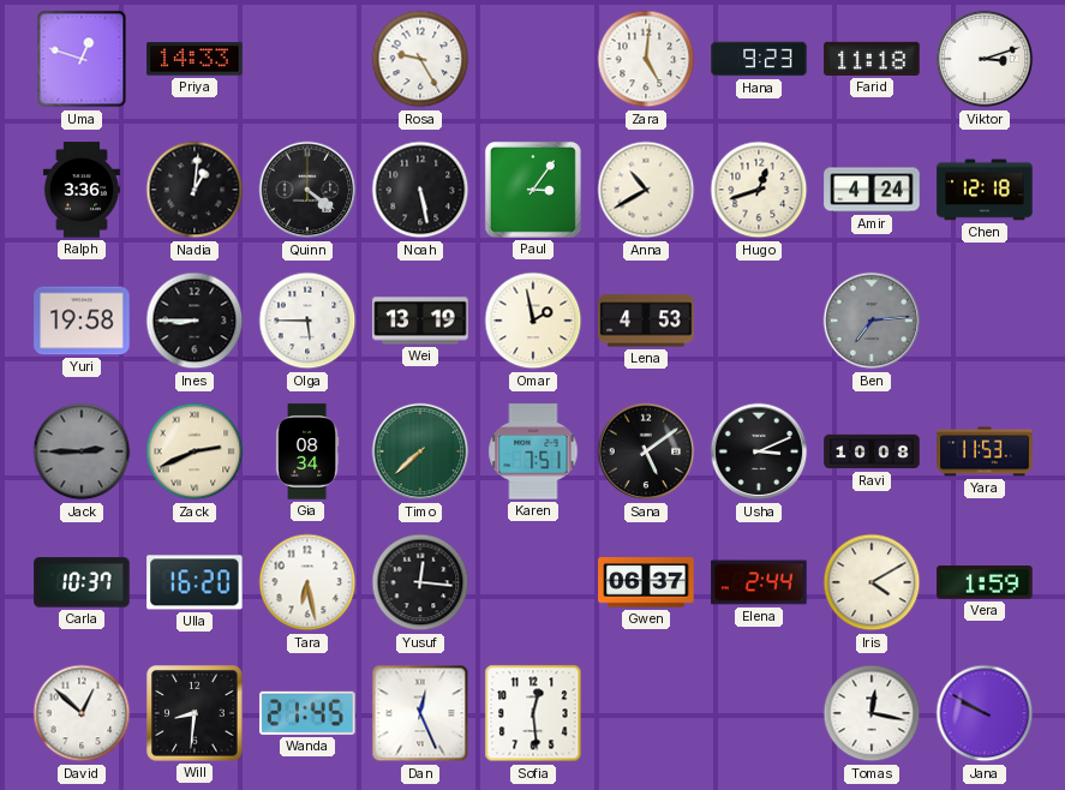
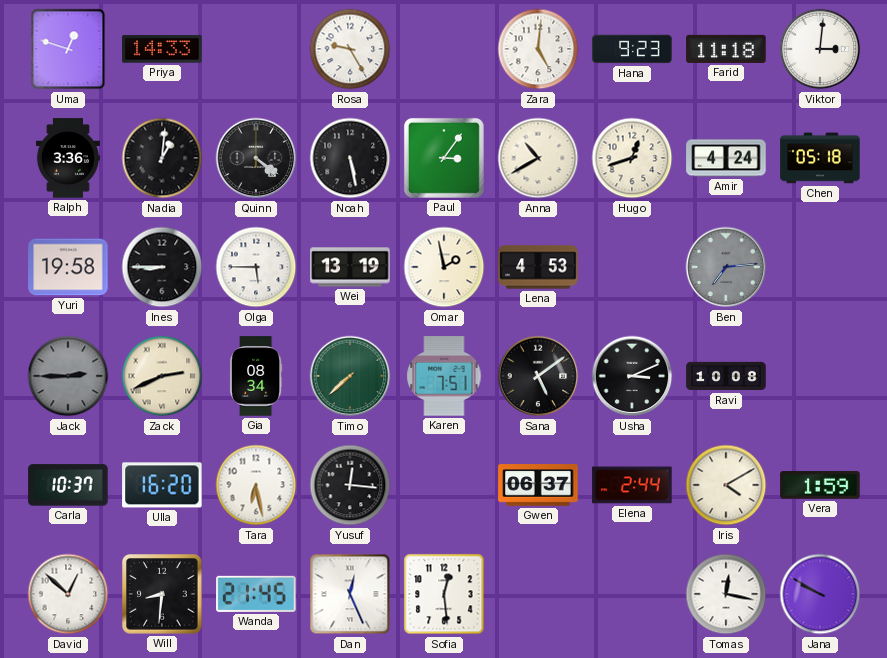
Viktor: 3:12 -> 3:01 (820, 49)
Chen: 12:18 -> 05:18 (820, 158)
Yara: 11:53 -> none (985, 451)
